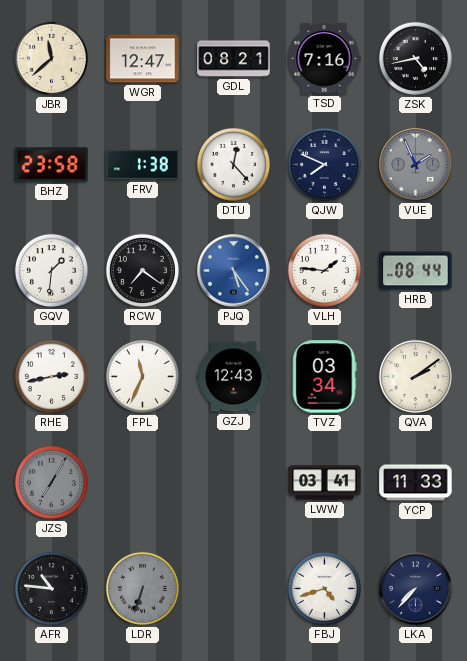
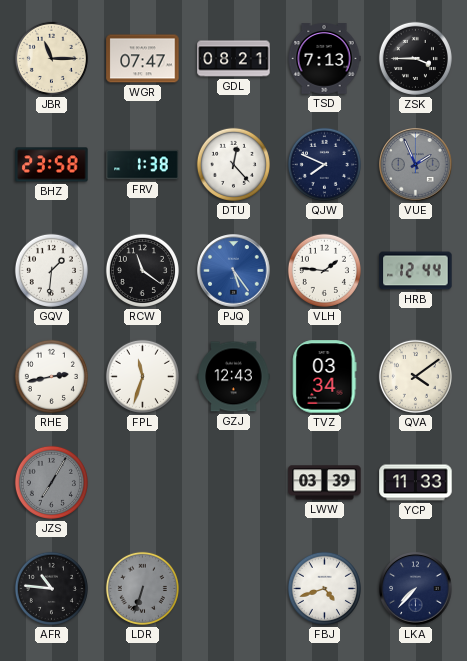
JBR: 11:38 -> 11:15 (51, 58)
WGR: 12:47 -> 07:47 (143, 59)
TSD: 7:16 -> 7:13 (324, 59)
ZSK: 4:43 -> 3:45 (415, 58)
RCW: 7:21 -> 11:21 (142, 270)
HRB: 08:44 -> 12:44 (416, 271)
FPL: 11:34 -> 11:33 (142, 376)
QVA: 2:09 -> 4:09 (415, 376)
LWW: 03:41 -> 03:39 (325, 483)
